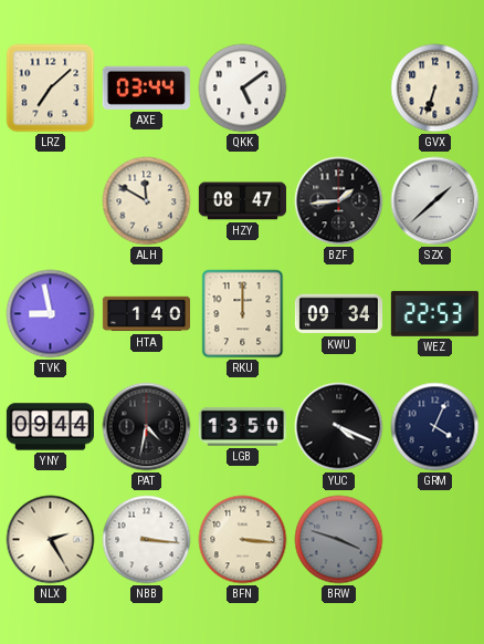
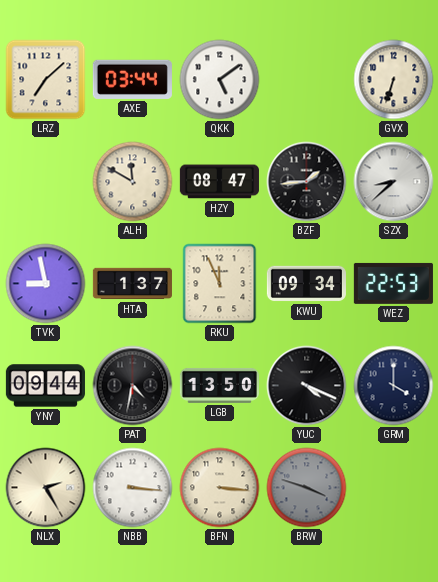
SZX: 1:38 -> 8:38 (394, 182)
HTA: 1:40 -> 1:37 (132, 284)
RKU: 12:00 -> 11:56 (220, 284)
GRM: 4:04 -> 4:00 (394, 386)
